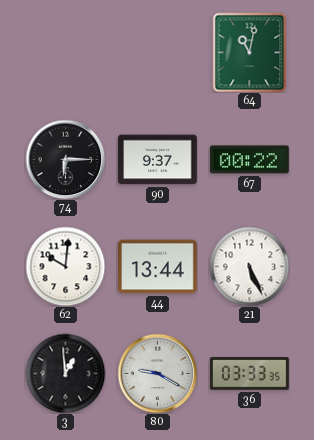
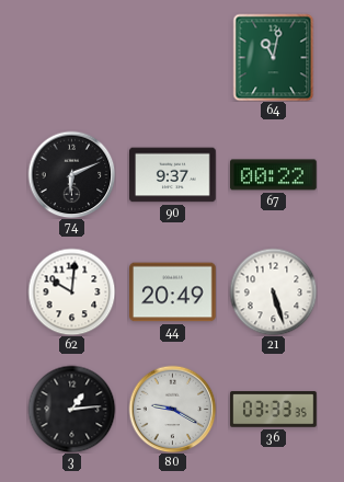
74: 6:15 -> 6:11 (71, 174)
44: 13:44 -> 20:49 (173, 292)
21: 5:26 -> 5:27 (273, 291)
3: 12:59 -> 1:14 (71, 409)
